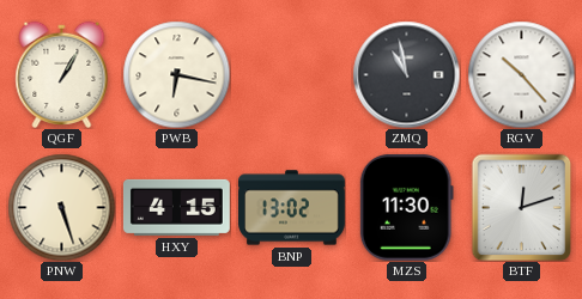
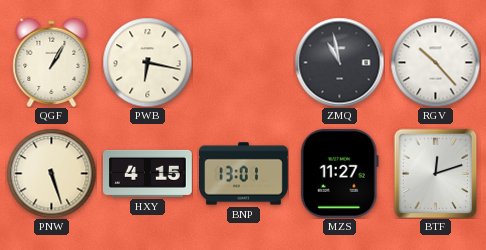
BNP: 13:02 -> 13:01 (244, 174)
MZS: 11:30 -> 11:27 (339, 173)
